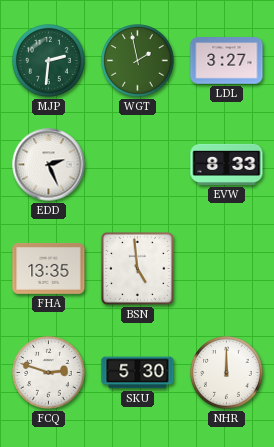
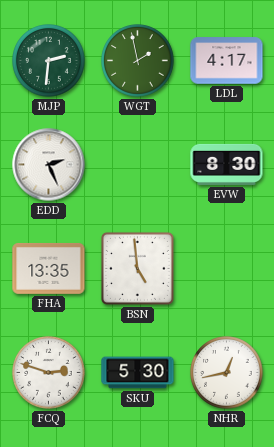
LDL: 3:27 -> 4:17 (227, 61)
EVW: 8:33 -> 8:30 (227, 164)
NHR: 12:00 -> 12:43 (227, 373)
